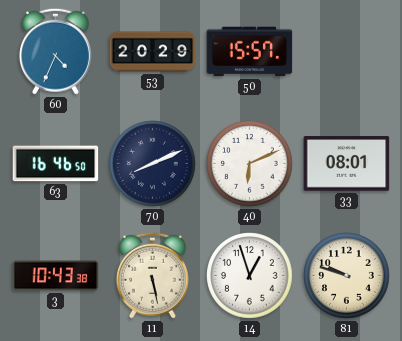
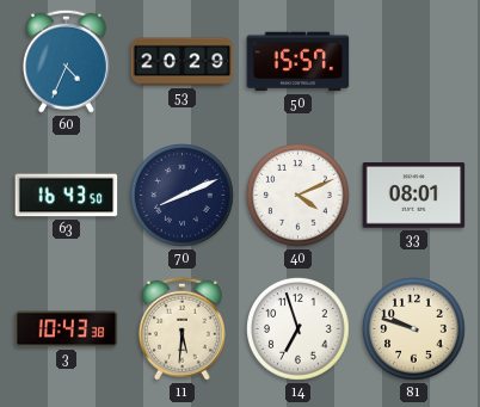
63: 16:46 -> 16:43 (67, 196)
40: 6:11 -> 4:11 (299, 196)
11: 5:28 -> 5:31 (181, 328)
14: 12:57 -> 6:57 (299, 329)
